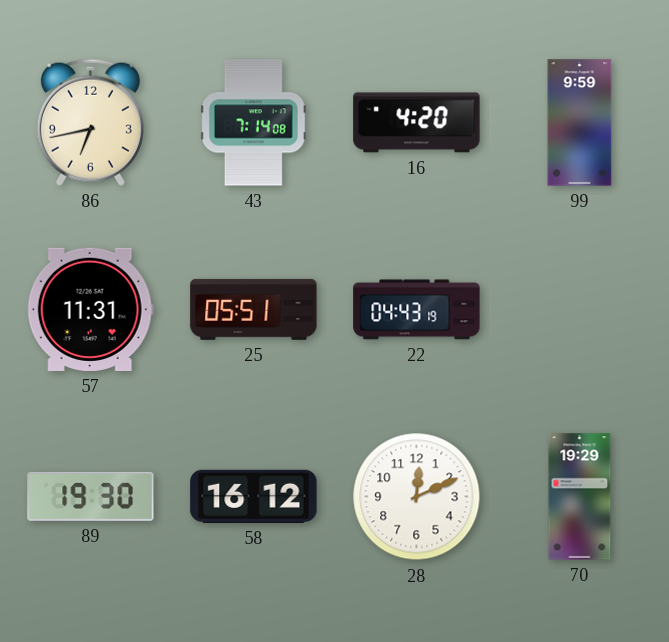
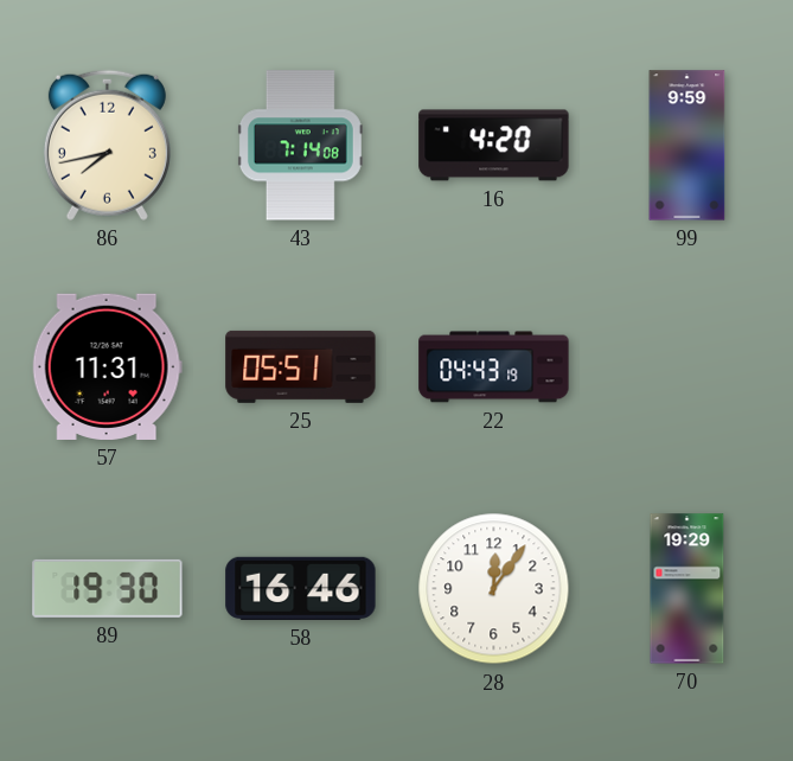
86: 6:43 -> 7:43 (107, 145)
58: 16:12 -> 16:46 (301, 588)
28: 12:11 -> 12:06 (494, 589)
